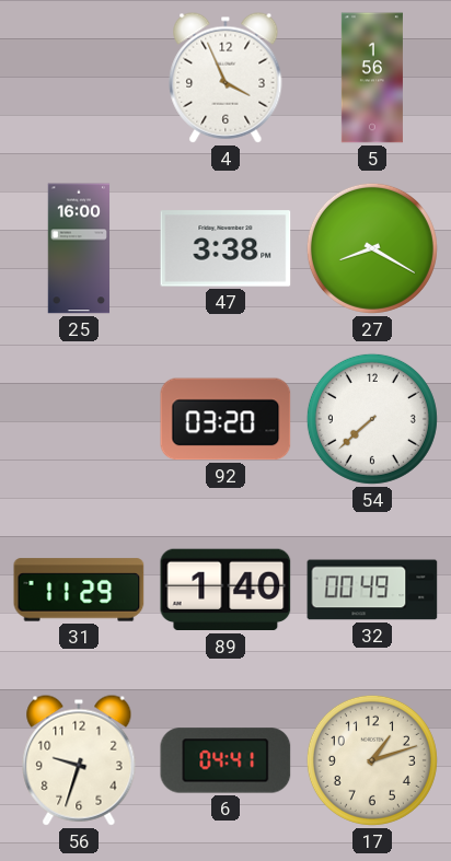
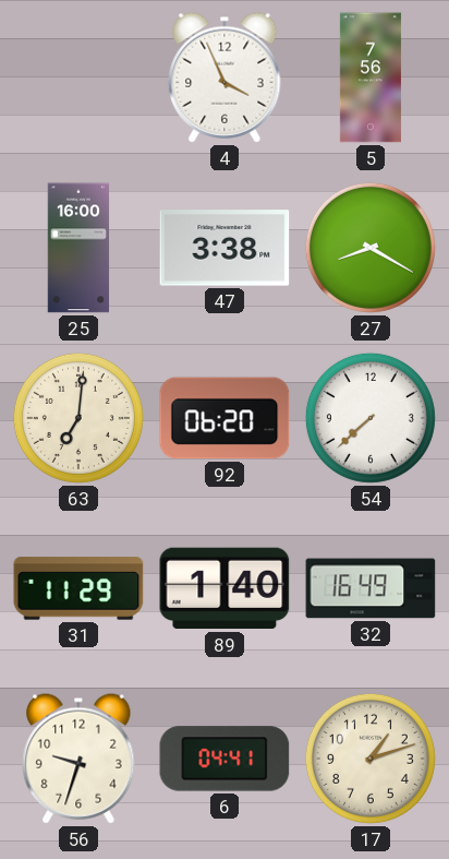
5: 1:56 -> 7:56 (371, 77)
63: none -> 7:01 (78, 418)
92: 03:20 -> 06:20 (225, 418)
32: 00:49 -> 16:49 (371, 588)
